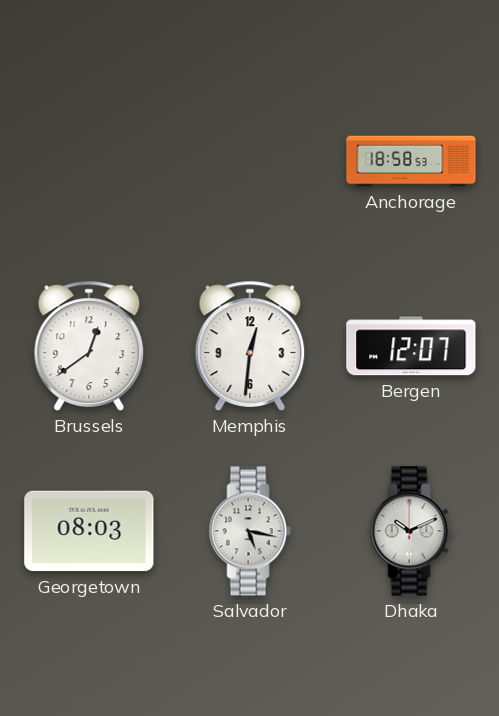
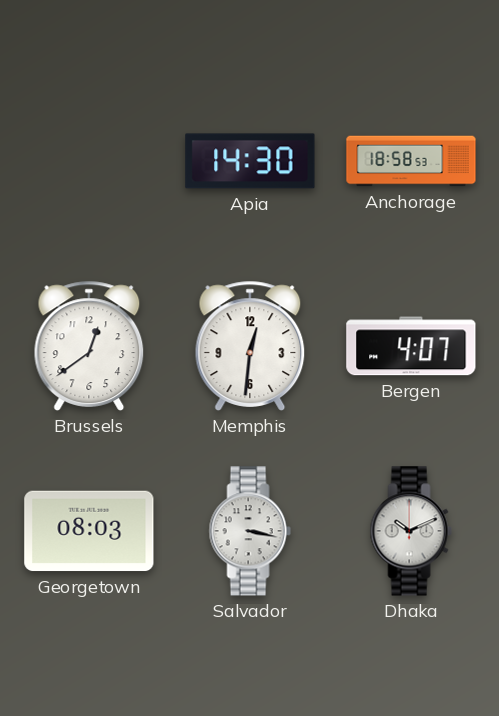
Apia: none -> 14:30 (250, 161)
Bergen: 12:07 -> 4:07 (411, 346)
Salvador: 5:17 -> 3:17 (250, 531)
